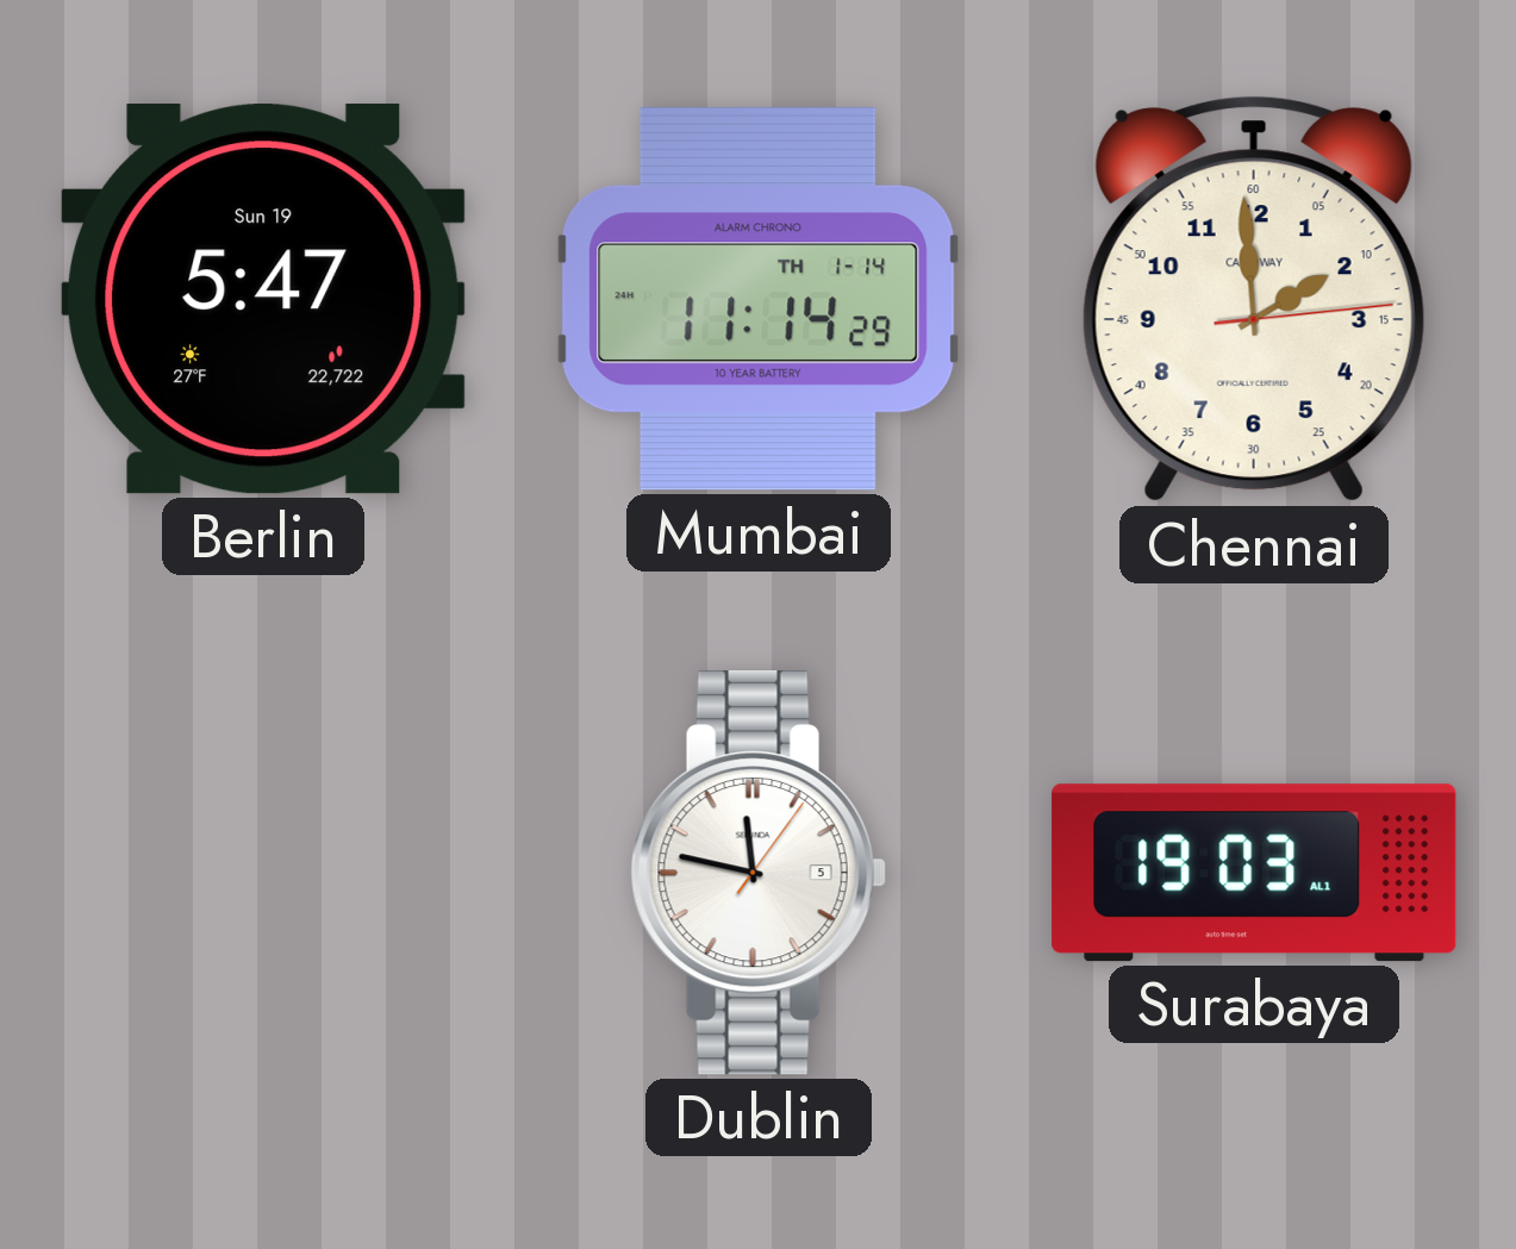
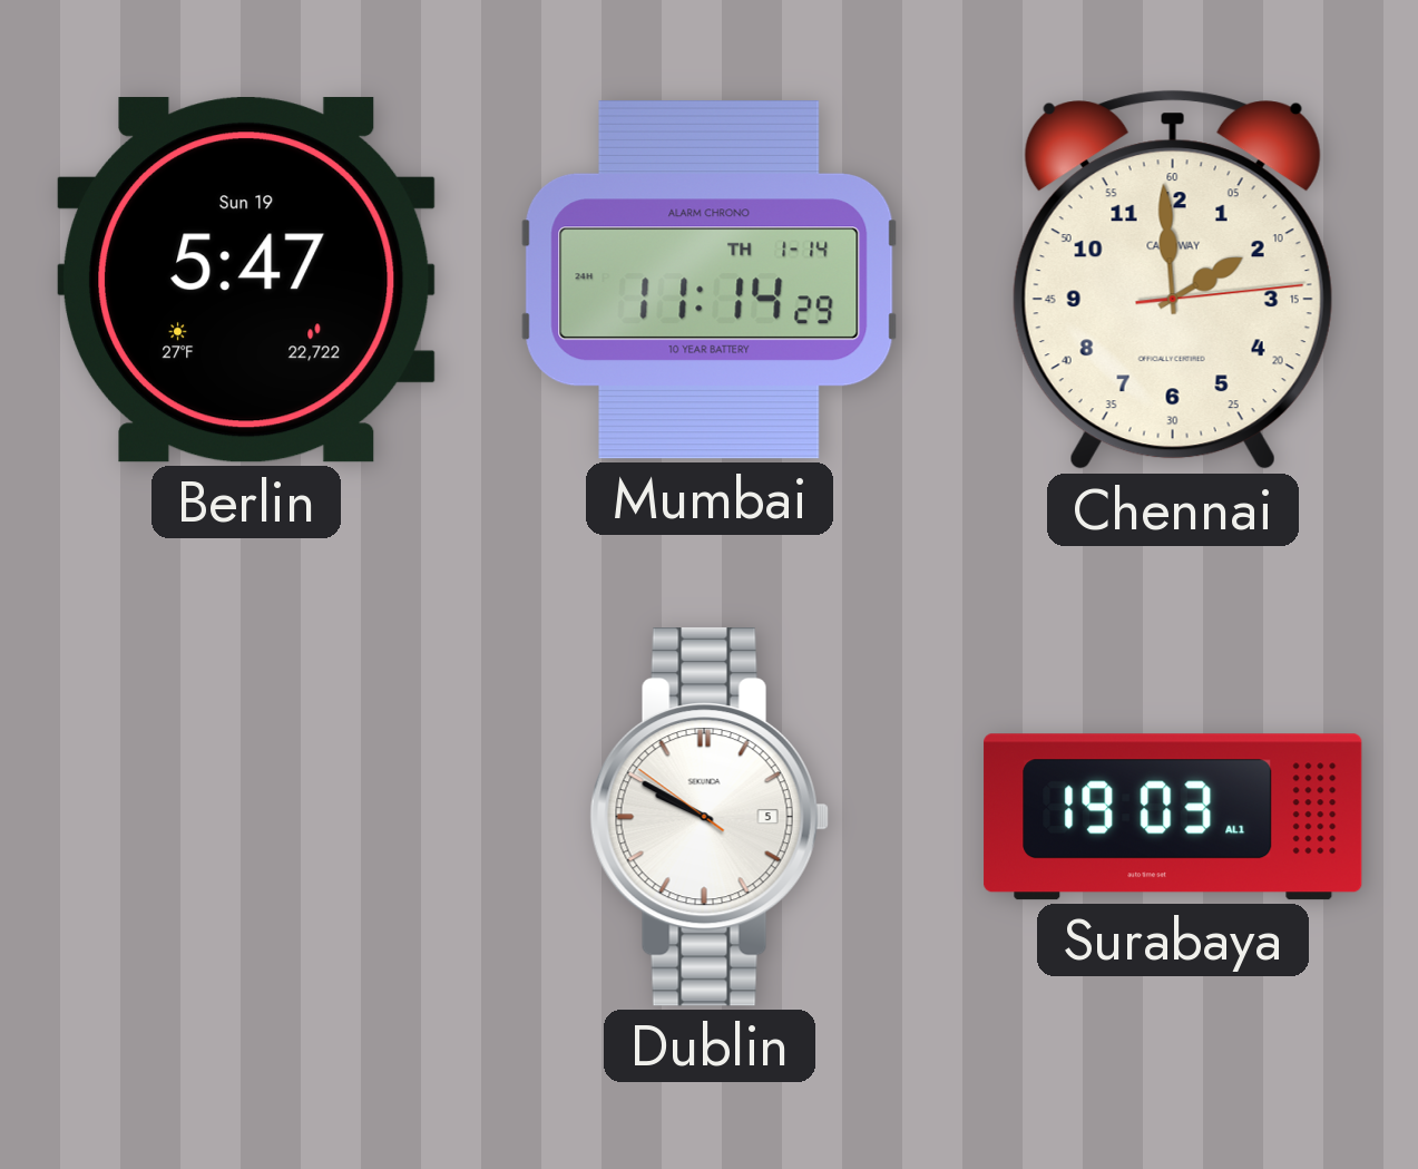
Dublin: 11:47 -> 9:49 (710, 817)
